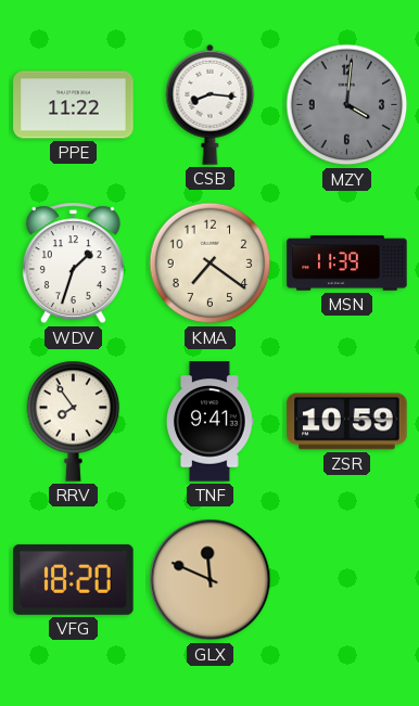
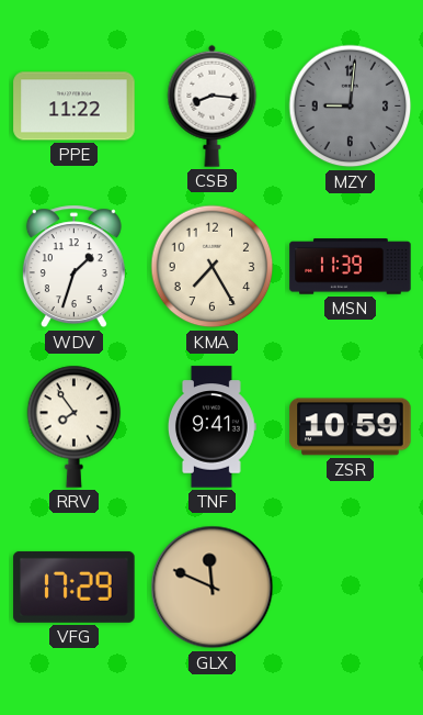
MZY: 4:01 -> 9:01 (351, 107)
KMA: 7:21 -> 7:25 (213, 267)
VFG: 18:20 -> 17:29 (75, 586)
